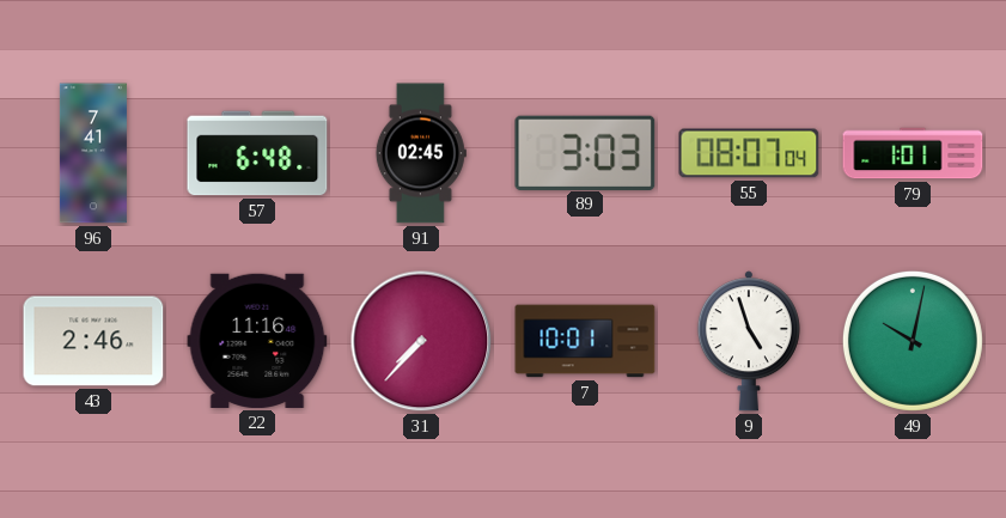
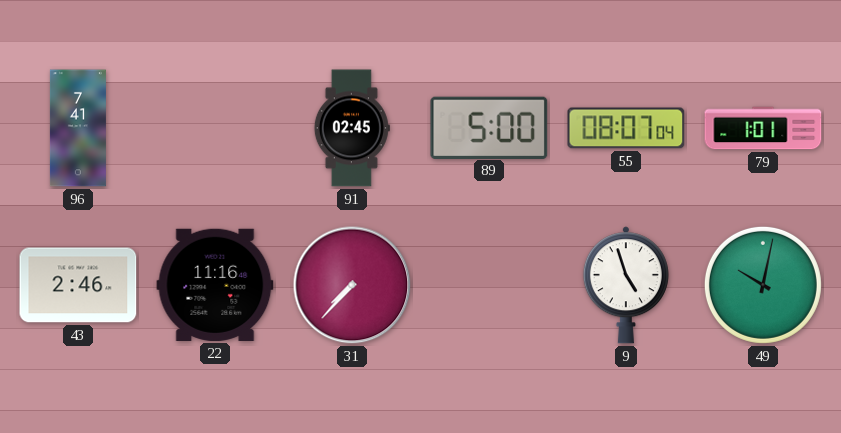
57: 6:48 -> none (257, 153)
89: 3:03 -> 5:00 (489, 127)
7: 10:01 -> none (585, 341)
